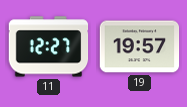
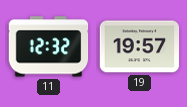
11: 12:27 -> 12:32 (49, 47)
